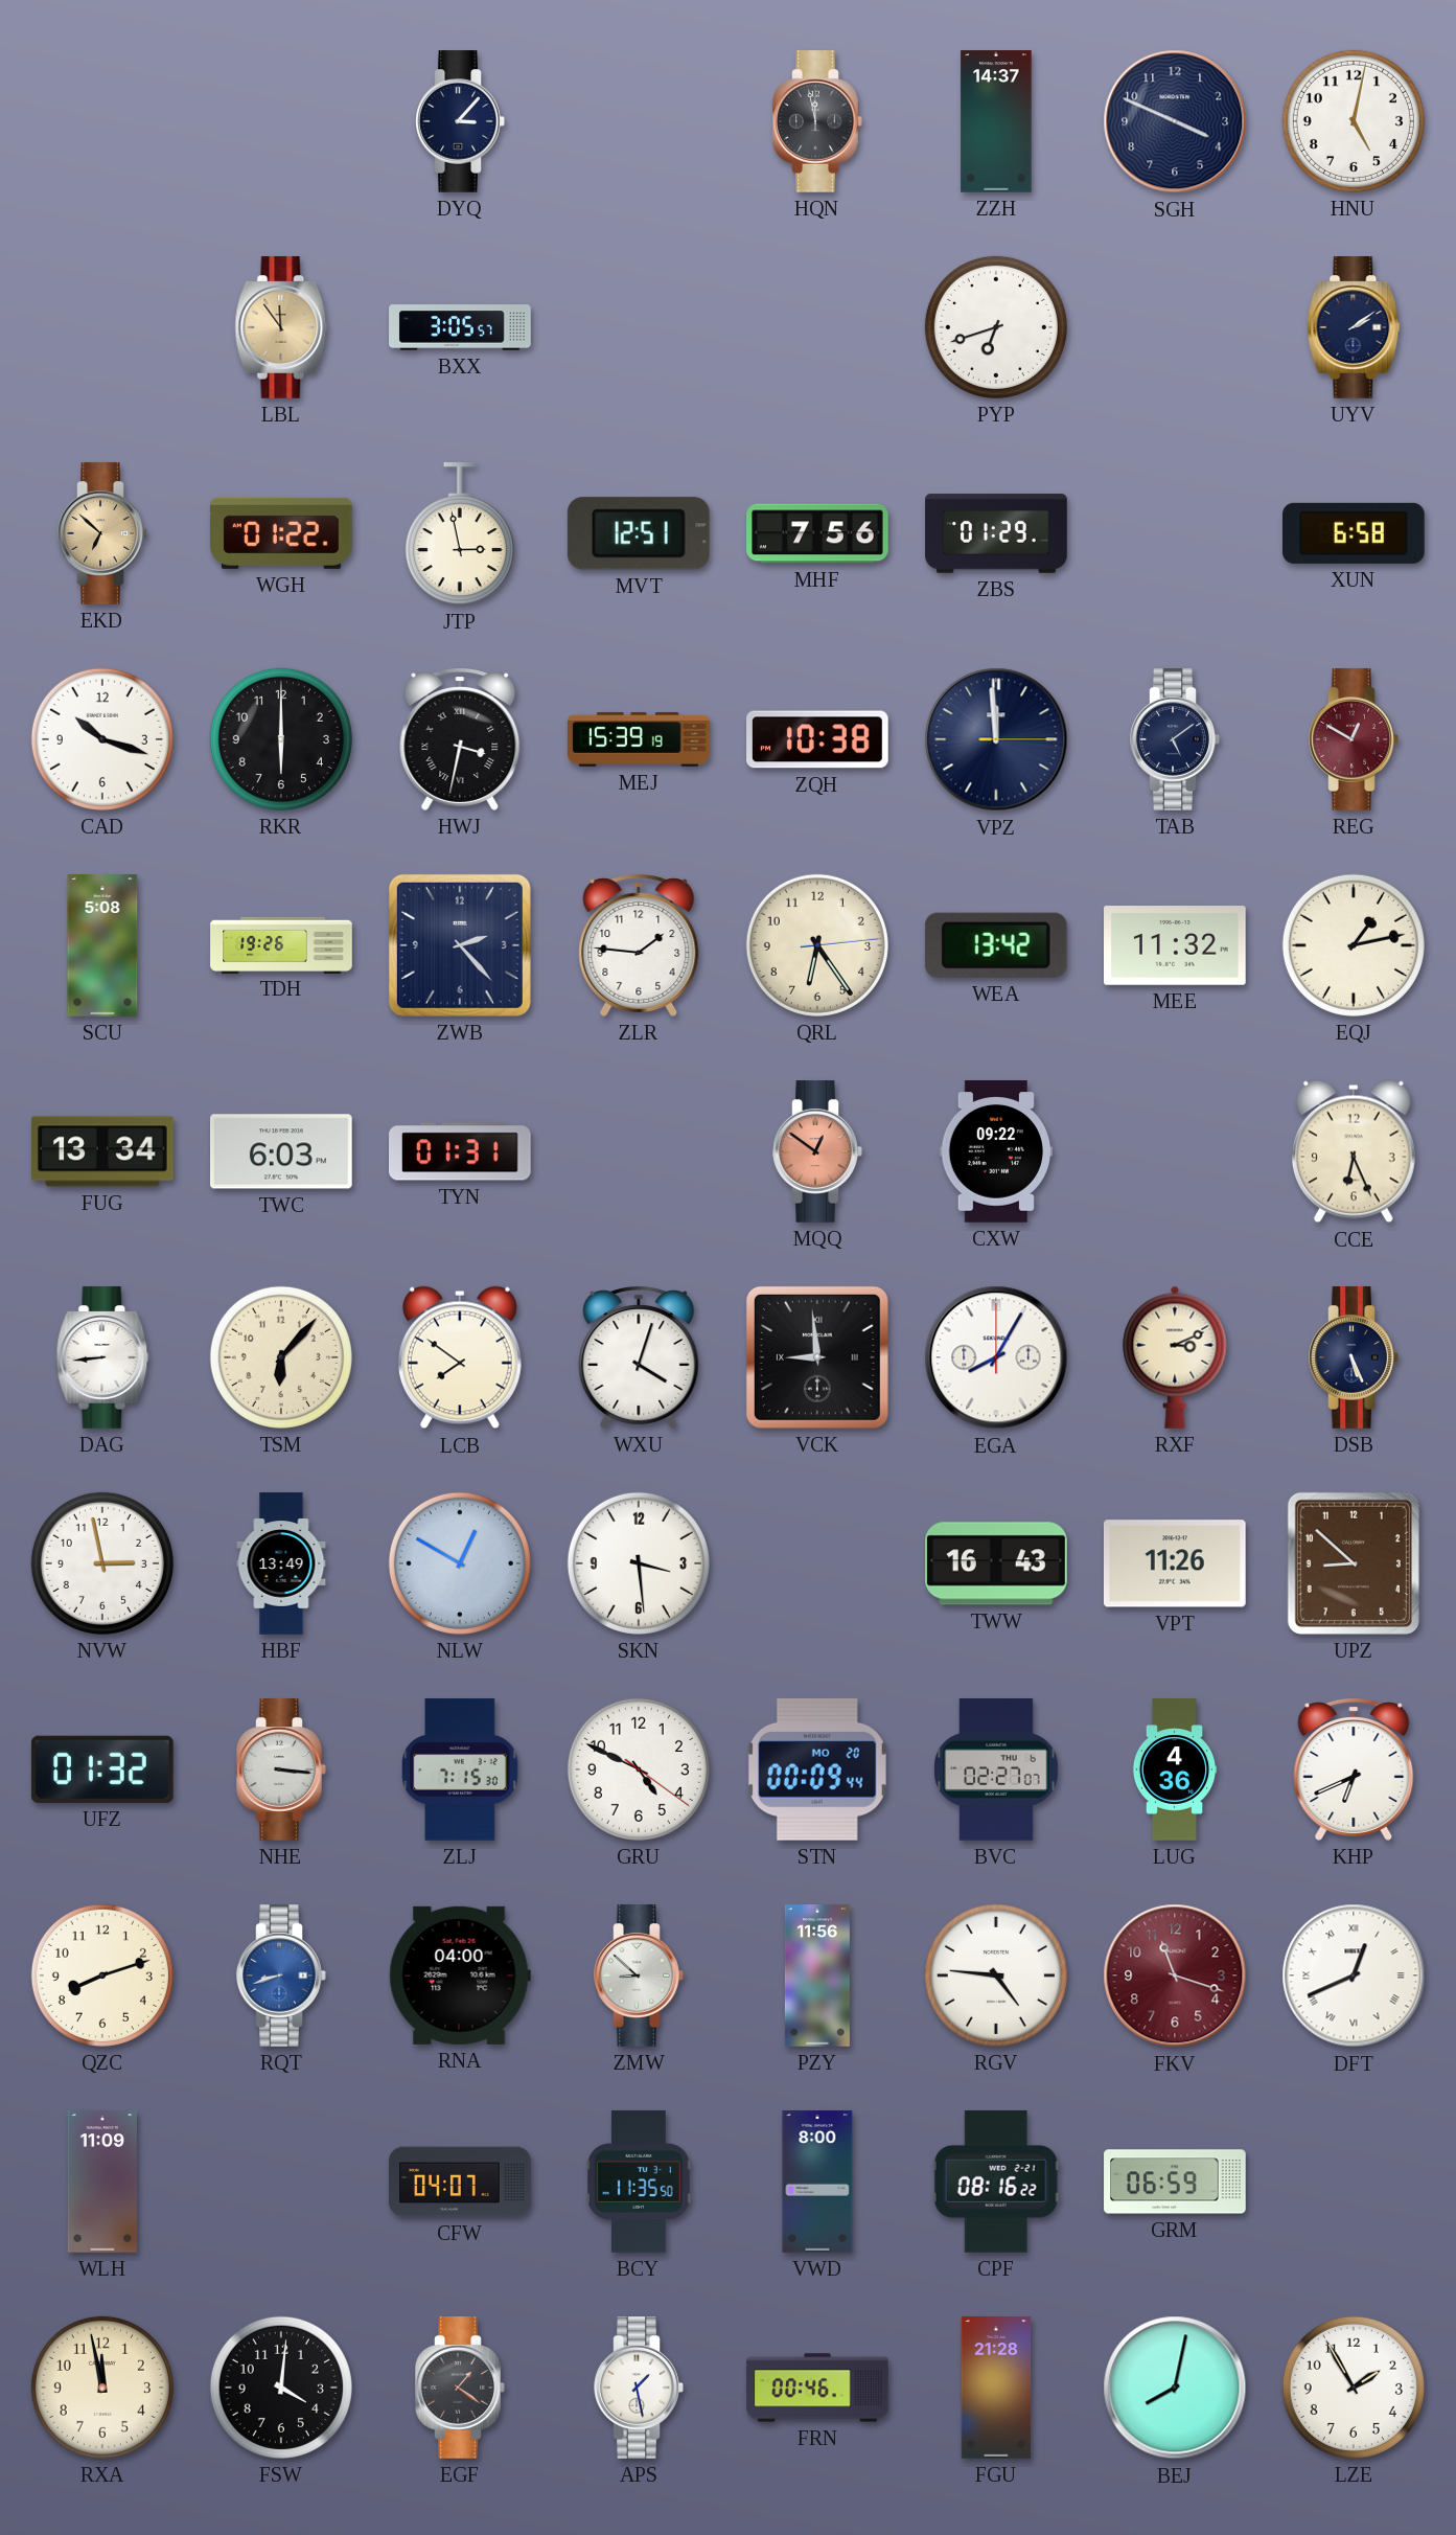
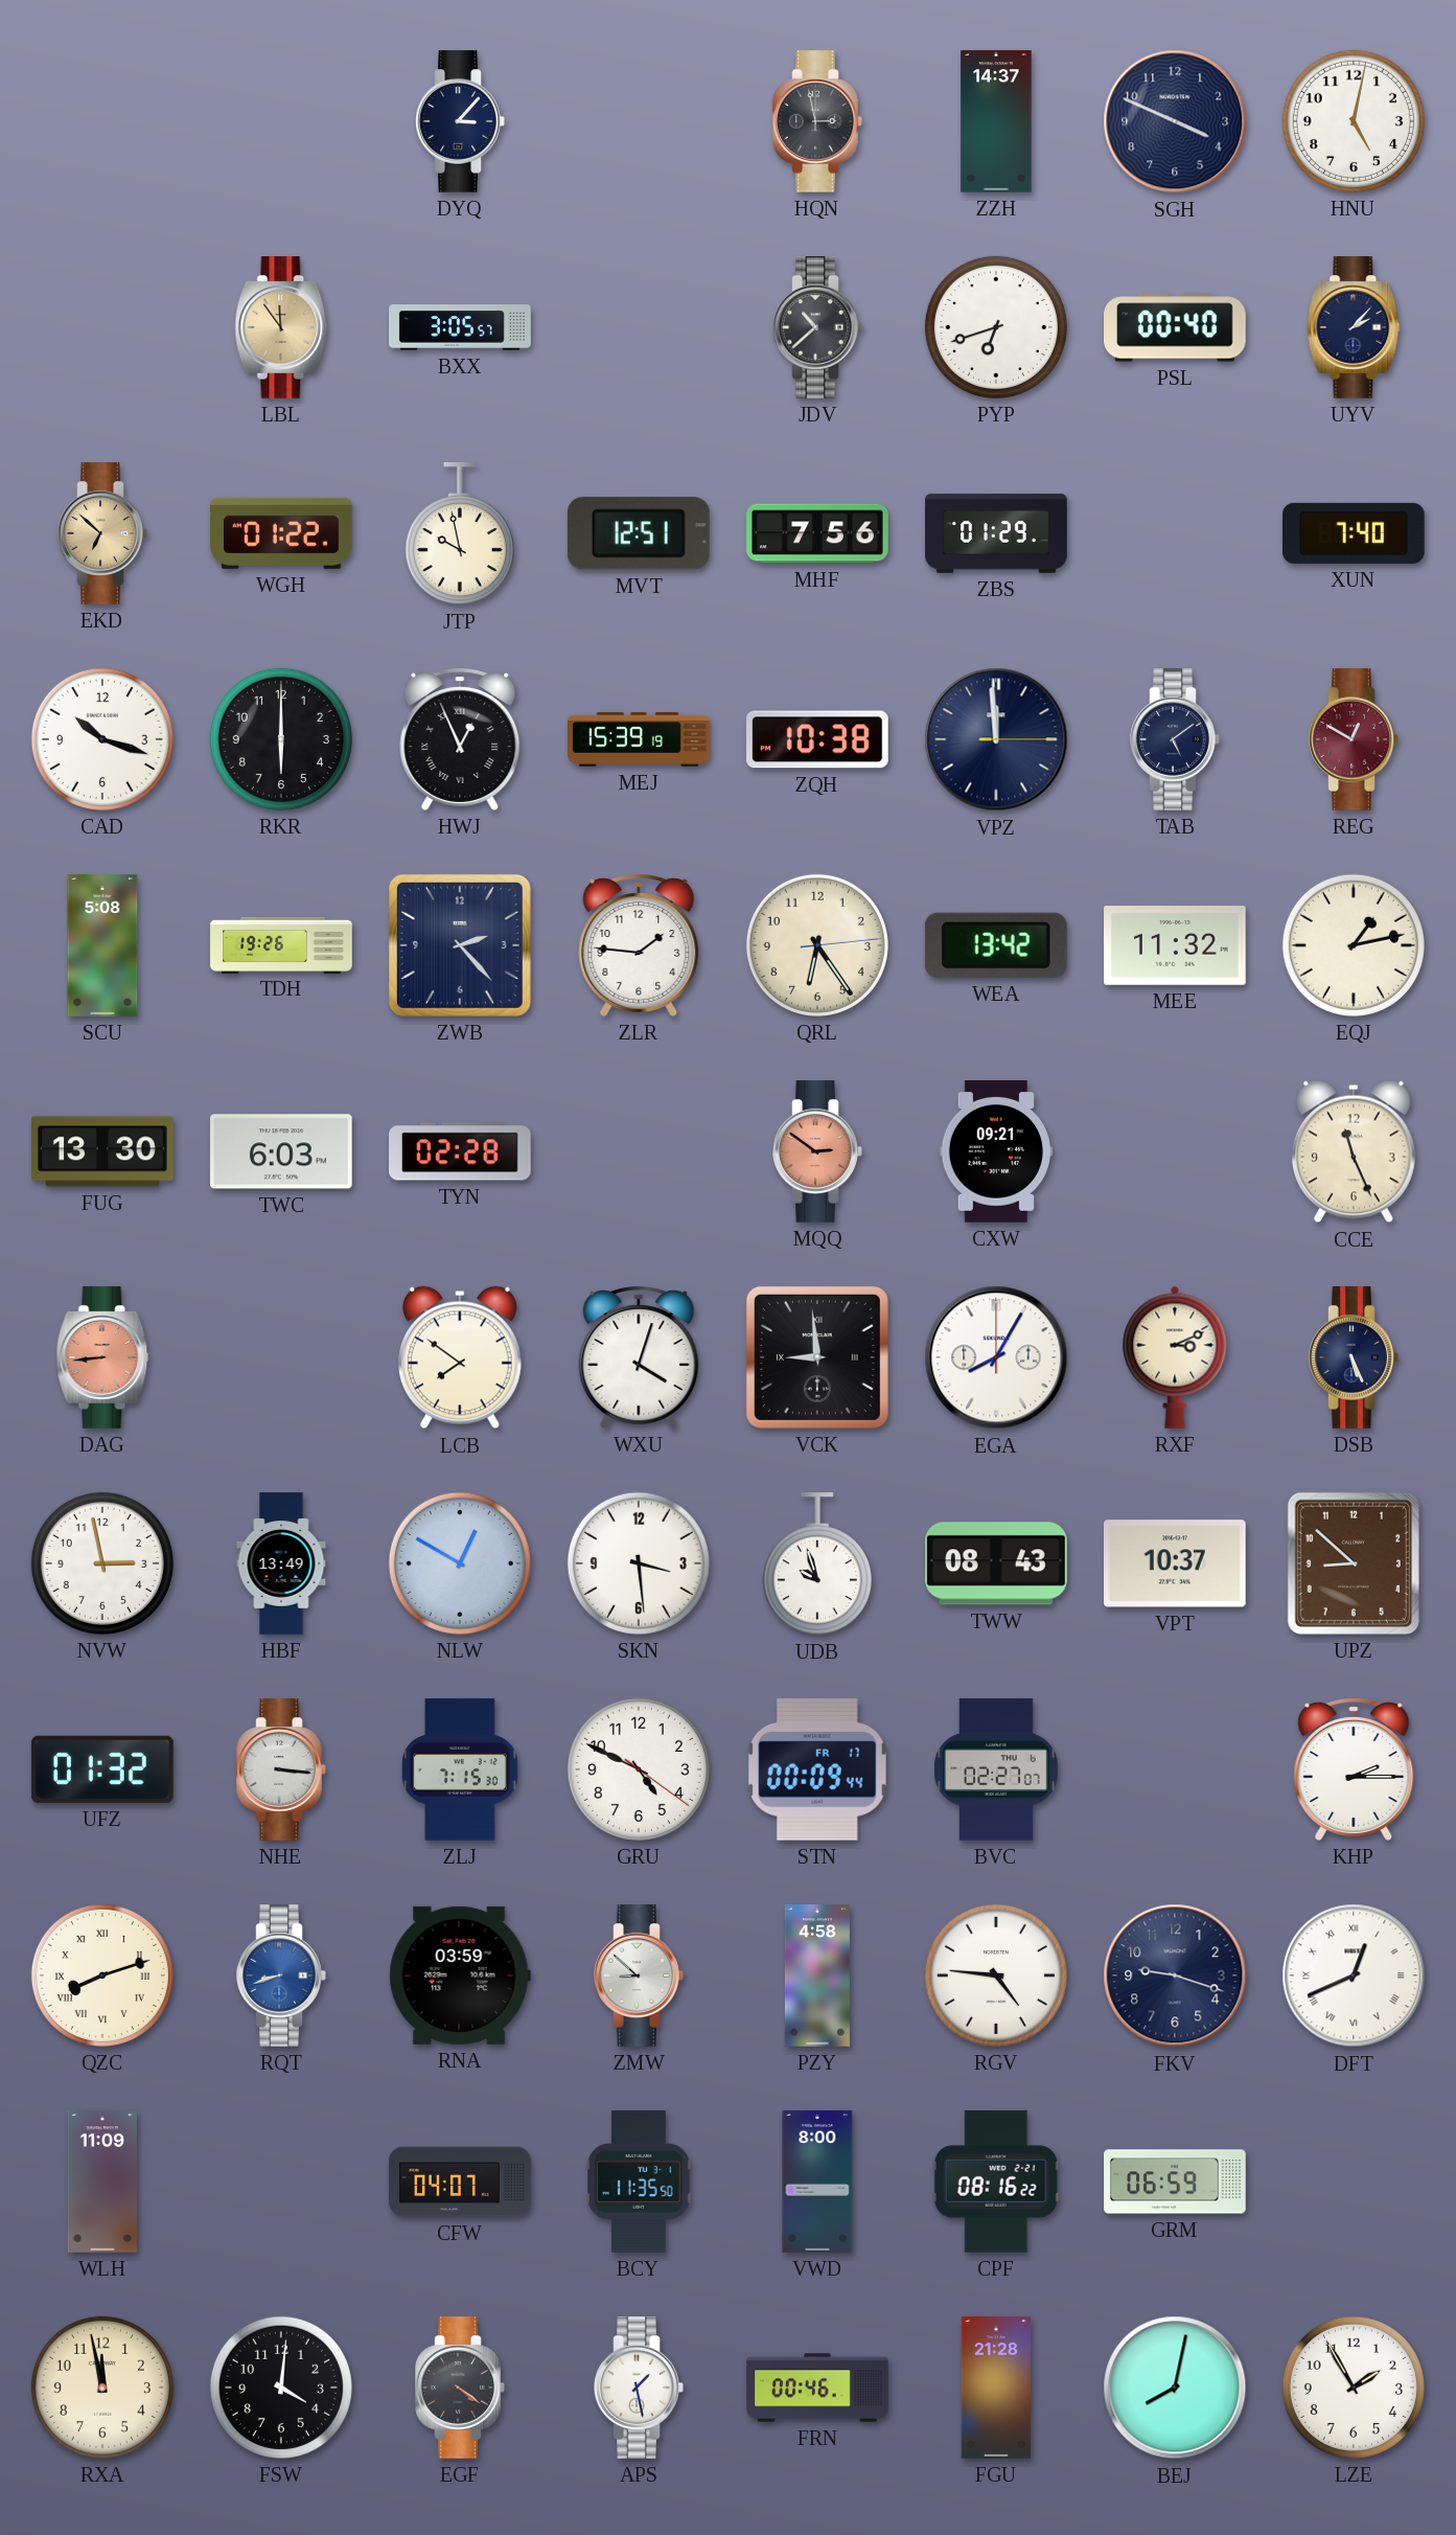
HQN: 11:58 -> 2:58 (817, 121)
JDV: none -> 10:38 (817, 327)
PSL: none -> 00:40 (1176, 327)
UYV: 2:09 -> 2:07 (1354, 327)
JTP: 2:58 -> 9:58 (460, 534)
XUN: 6:58 -> 7:40 (1355, 533)
HWJ: 3:32 -> 12:56 (460, 739)
FUG: 13:34 -> 13:30 (102, 1151)
TYN: 01:31 -> 02:28 (461, 1151)
MQQ: 12:51 -> 2:51 (817, 1151)
CXW: 09:22 -> 09:21 (995, 1151)
CCE: 6:26 -> 11:26 (1354, 1151)
DAG dial: white -> salmon (102, 1357)
TSM: 6:07 -> none (281, 1357)
UDB: none -> 9:57 (817, 1565)
TWW: 16:43 -> 08:43 (997, 1563)
VPT: 11:26 -> 10:37 (1175, 1563)
STN date: MO 20 -> FR 17 (817, 1769)
LUG: 4:36 -> none (1175, 1769)
KHP: 6:41 -> 2:15 (1354, 1769)
QZC numerals: Arabic -> Roman (102, 1976)
RNA: 04:00 -> 03:59 (460, 1976)
PZY: 11:56 -> 4:58 (817, 1976)
FKV: 11:18 -> 9:18 (1175, 1976)
FKV dial: burgundy -> navy (1175, 1976)
EGF: 1:21 -> 4:21 (460, 2388)
